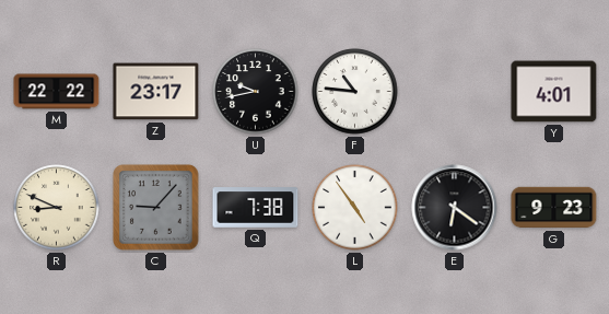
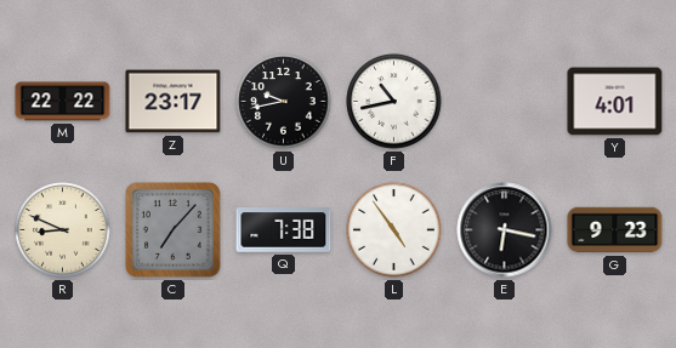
F: 10:46 -> 10:43 (394, 102)
C: 9:07 -> 7:07 (174, 230)
E: 6:21 -> 6:17 (505, 230)
